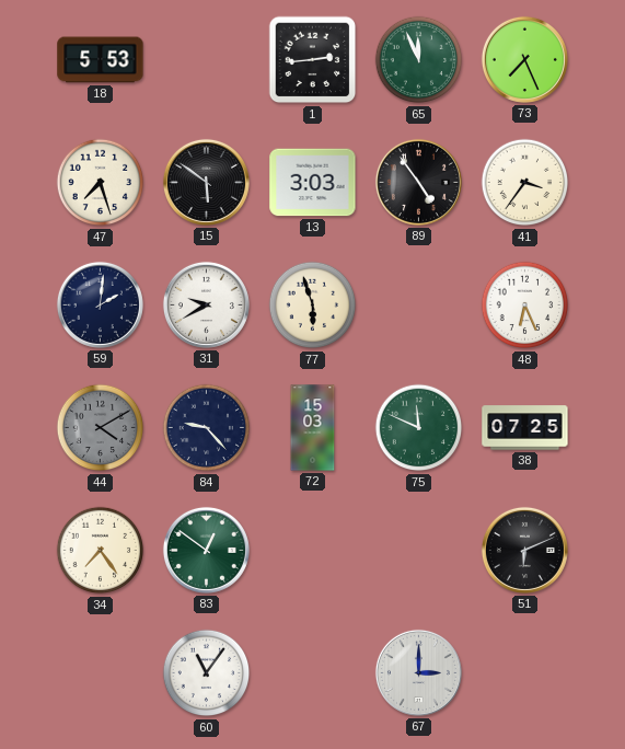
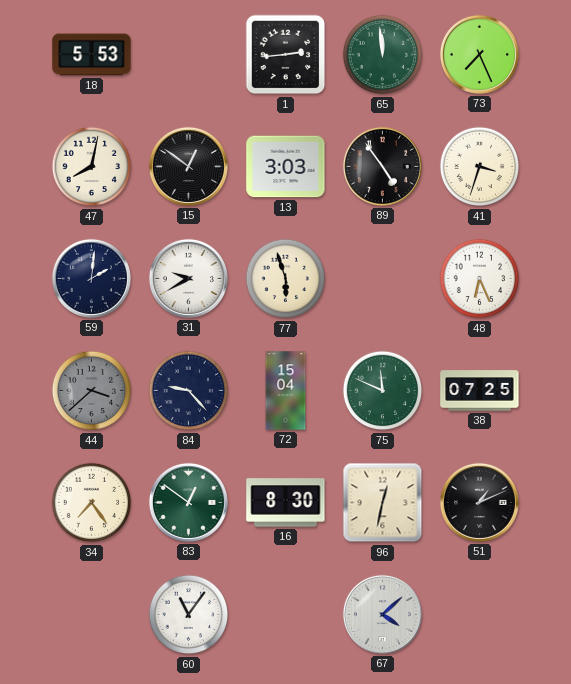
65: 11:56 -> 11:59 (383, 55)
47: 7:27 -> 8:02 (92, 167)
15: 5:51 -> 12:51 (188, 166)
41: 3:36 -> 3:33 (480, 167)
44: 4:10 -> 3:38 (92, 391)
72: 15:03 -> 15:04 (286, 391)
16: none -> 8:30 (286, 503)
96: none -> 12:32 (383, 503)
51: 6:11 -> 1:11 (479, 502)
67: 3:00 -> 4:08 (382, 614)
